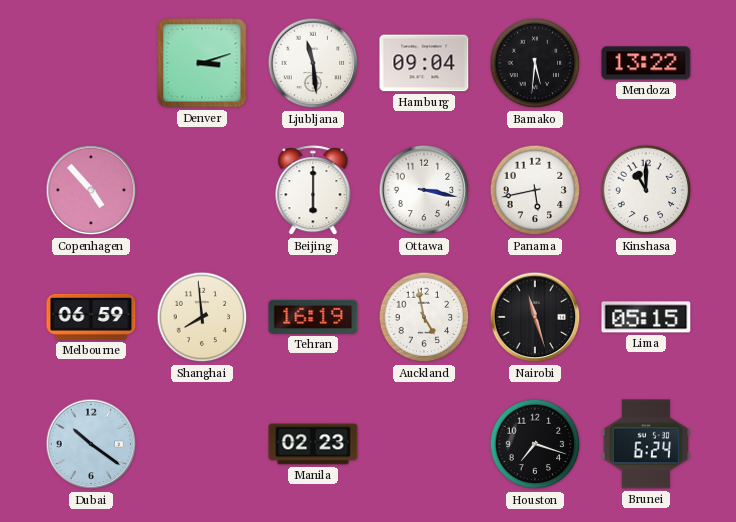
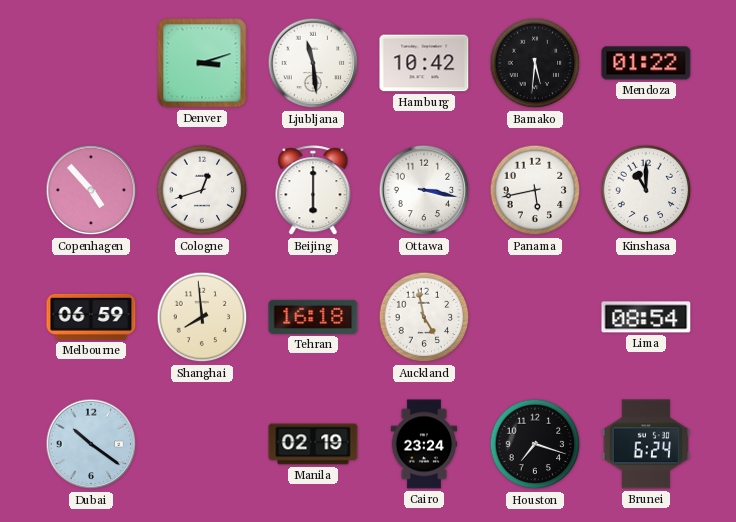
Hamburg: 09:04 -> 10:42 (424, 63)
Mendoza: 13:22 -> 01:22 (646, 63)
Cologne: none -> 12:42 (202, 190)
Tehran: 16:19 -> 16:18 (313, 317)
Nairobi: 11:27 -> none (535, 317)
Lima: 05:15 -> 08:54 (646, 317)
Manila: 02:23 -> 02:19 (313, 444)
Cairo: none -> 23:24 (424, 444)
